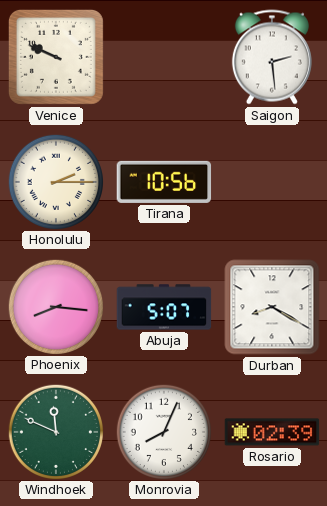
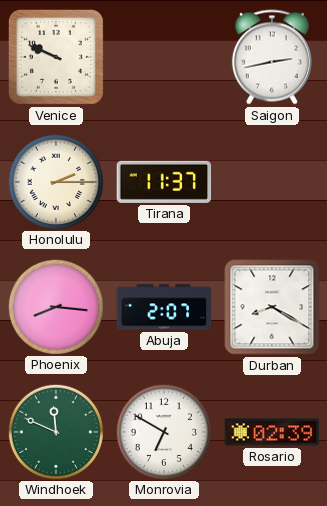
Saigon: 2:29 -> 2:43 (272, 57)
Tirana: 10:56 -> 11:37 (164, 182)
Abuja: 5:07 -> 2:07 (164, 307)
Monrovia: 8:04 -> 6:50 (163, 431)
